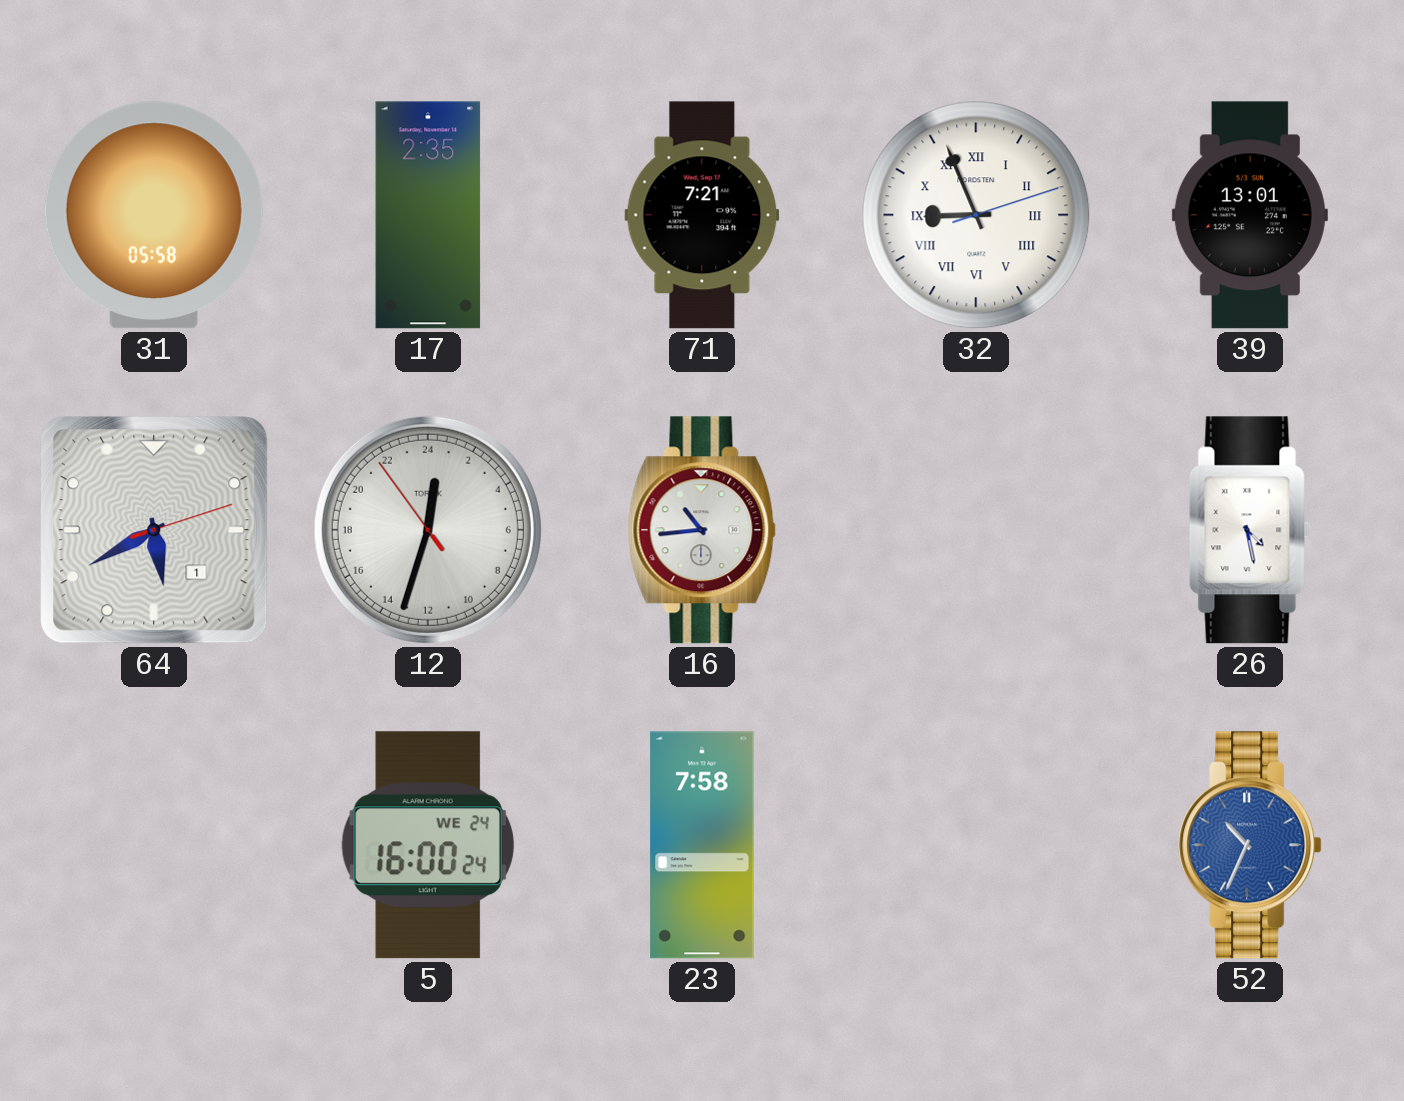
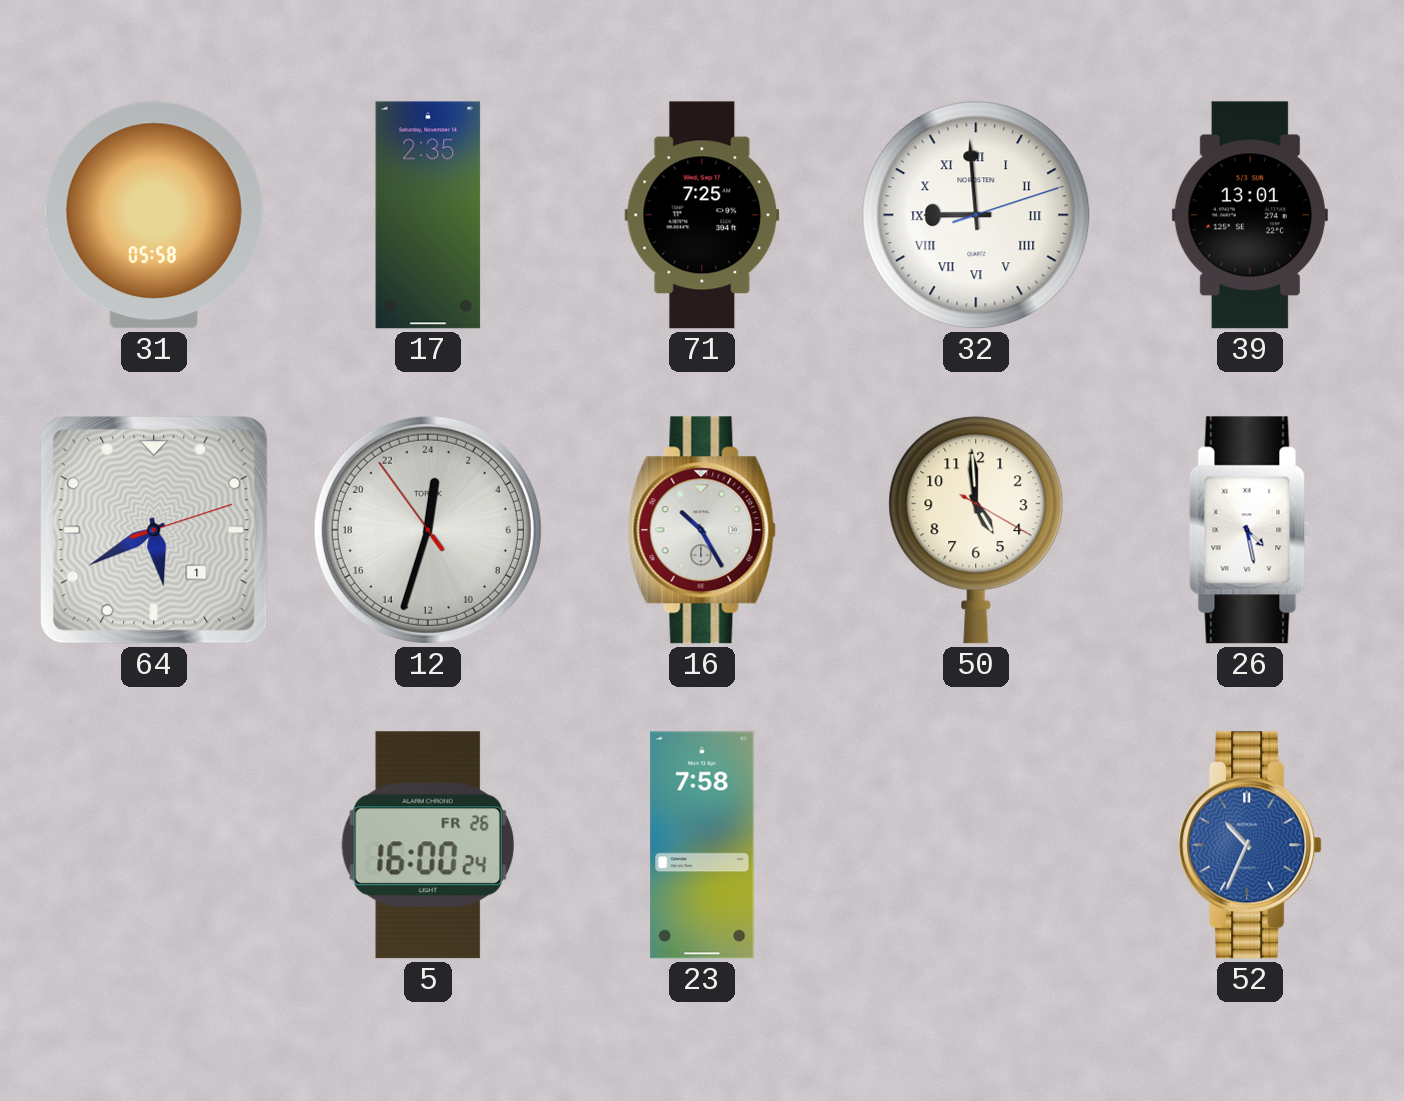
71: 7:21 -> 7:25 (702, 215)
32: 8:56 -> 8:59 (976, 215)
16: 10:44 -> 10:25 (702, 530)
50: none -> 4:59 (976, 530)
5 date: WE 24 -> FR 26 (428, 845)
